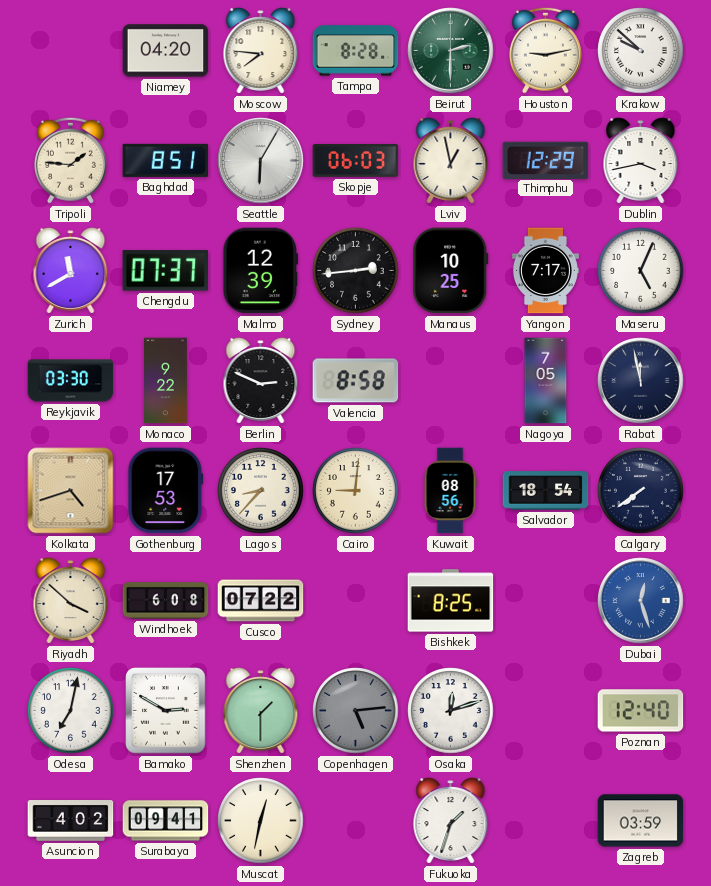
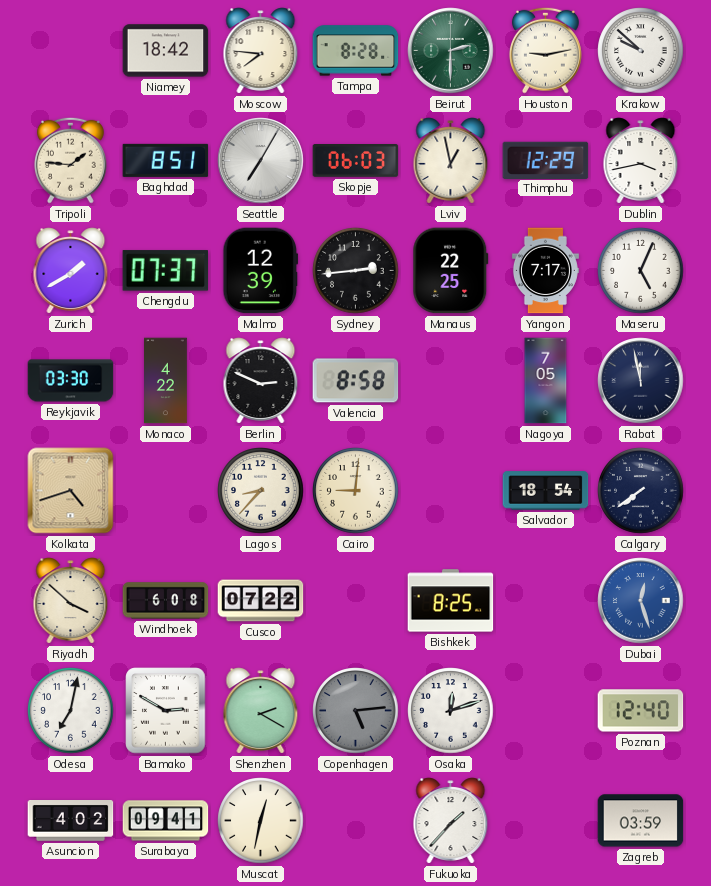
Niamey: 04:20 -> 18:42 (166, 51)
Seattle: 6:05 -> 7:05 (261, 161)
Zurich: 11:40 -> 1:40 (71, 271)
Manaus: 10:25 -> 22:25 (451, 271)
Monaco: 9:22 -> 4:22 (166, 381)
Gothenburg: 17:53 -> none (166, 491)
Kuwait: 08:56 -> none (450, 491)
Shenzhen: 1:30 -> 2:20 (261, 711)
Fukuoka: 1:33 -> 1:37 (451, 821)
